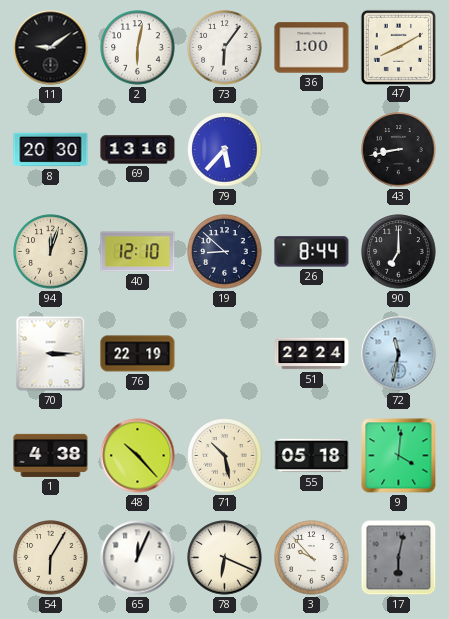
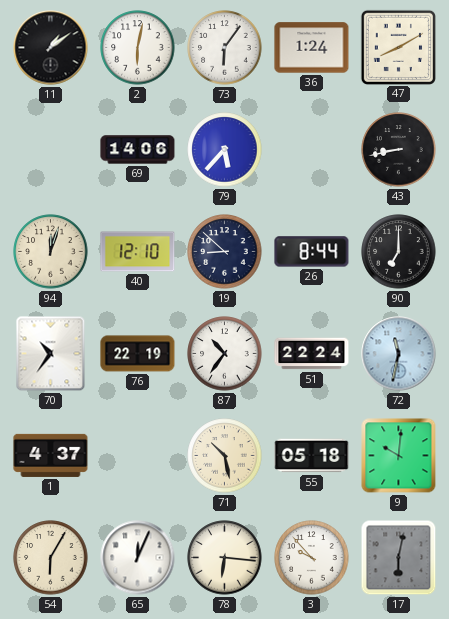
11: 9:09 -> 1:09 (51, 48)
36: 1:00 -> 1:24 (312, 48)
8: 20:30 -> none (51, 150)
69: 13:16 -> 14:06 (138, 150)
70: 3:15 -> 10:36 (51, 354)
87: none -> 10:36 (225, 354)
1: 4:38 -> 4:37 (51, 455)
48: 10:23 -> none (138, 456)
9: 4:01 -> 10:01 (399, 456)
78: 6:19 -> 6:16 (225, 558)
